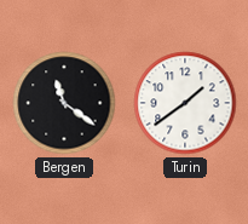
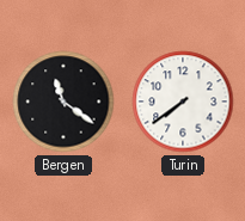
Turin: 1:39 -> 7:39 (183, 102)
